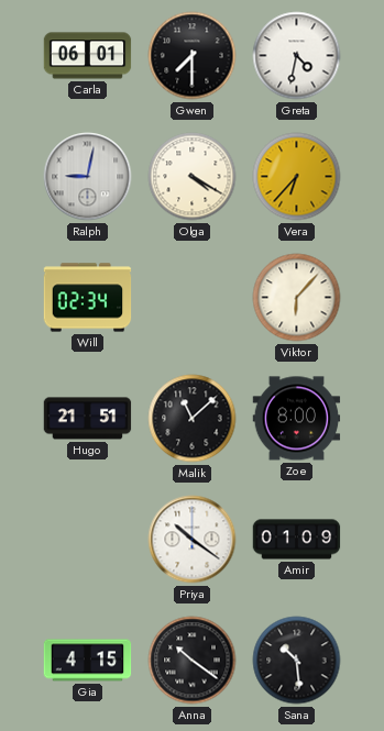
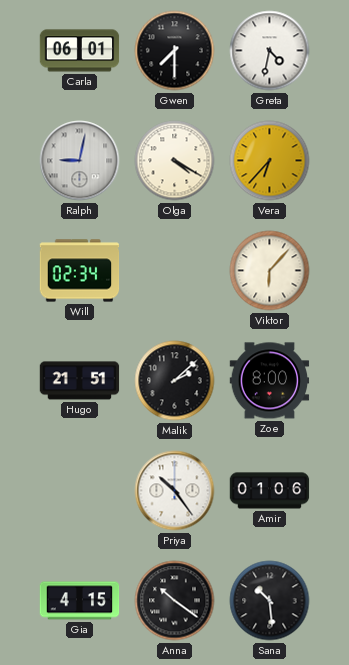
Malik: 11:08 -> 2:08 (175, 381)
Priya: 10:21 -> 10:24 (175, 491)
Amir: 01:09 -> 01:06 (270, 491)
